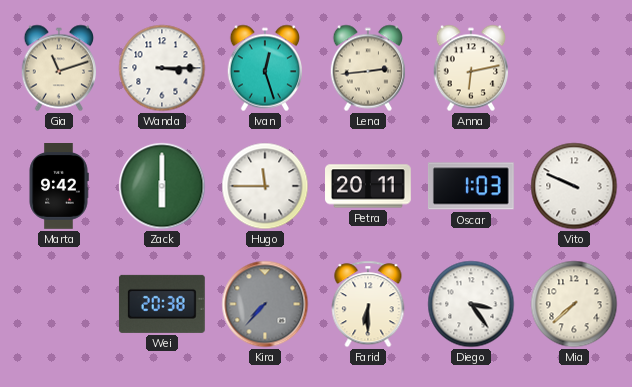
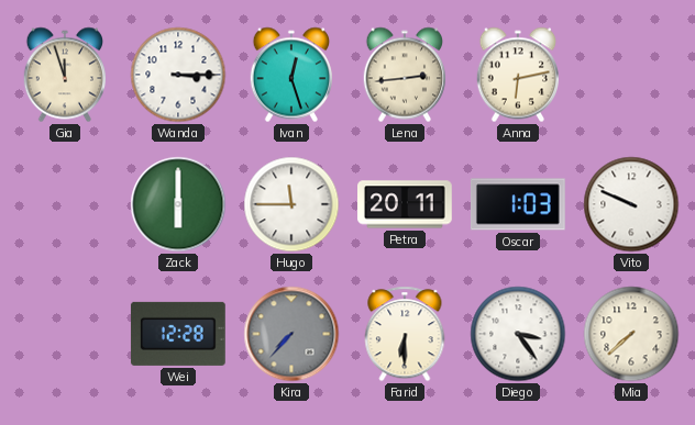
Gia: 11:12 -> 11:57 (64, 75)
Marta: 9:42 -> none (59, 187)
Wei: 20:38 -> 12:28 (178, 334)
